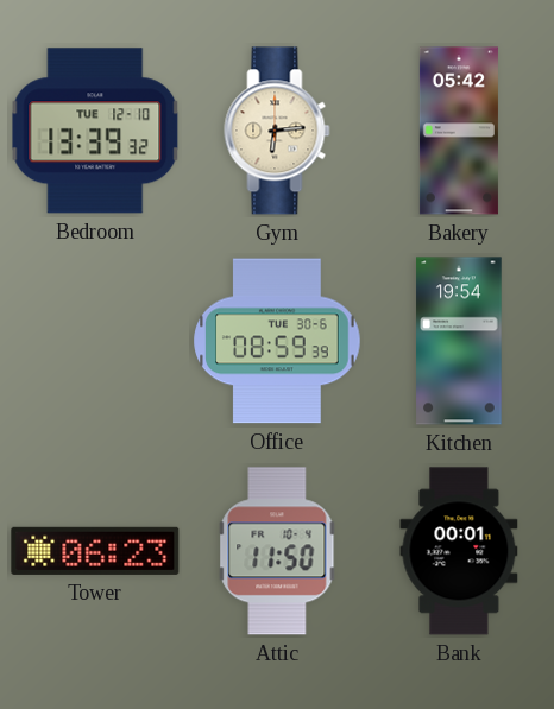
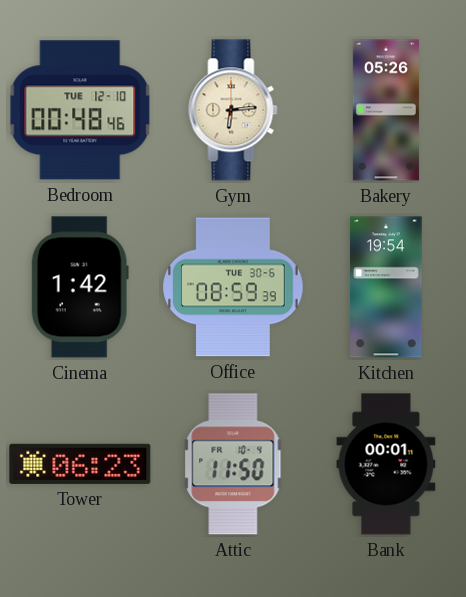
Bedroom: 13:39 -> 00:48 (80, 110)
Bakery: 05:42 -> 05:26 (386, 110)
Cinema: none -> 1:42 (80, 287)
